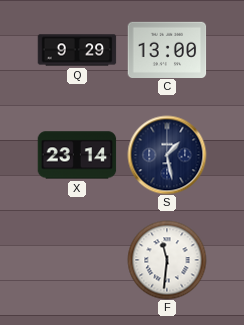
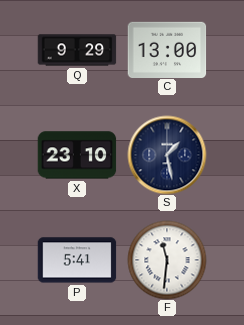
X: 23:14 -> 23:10 (77, 155)
P: none -> 5:41 (77, 260)
